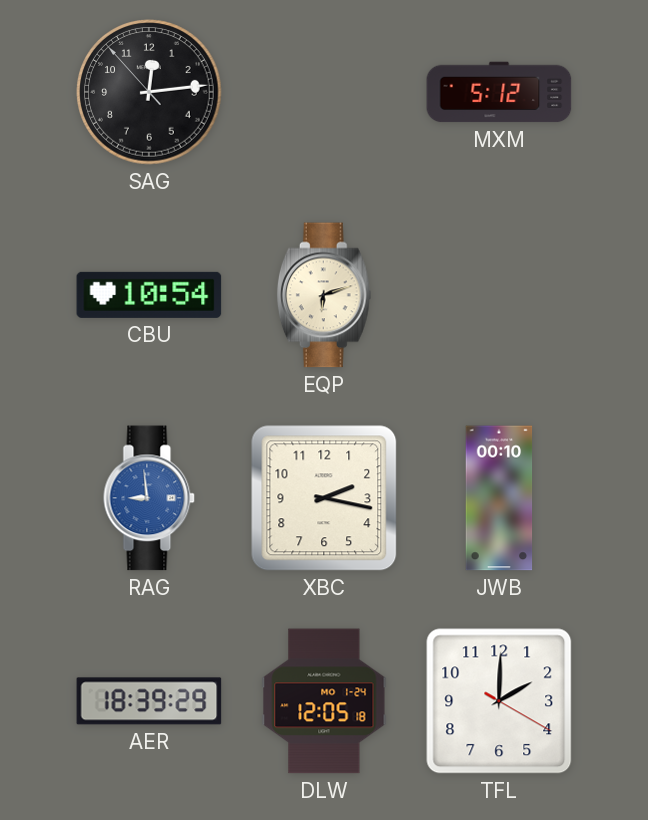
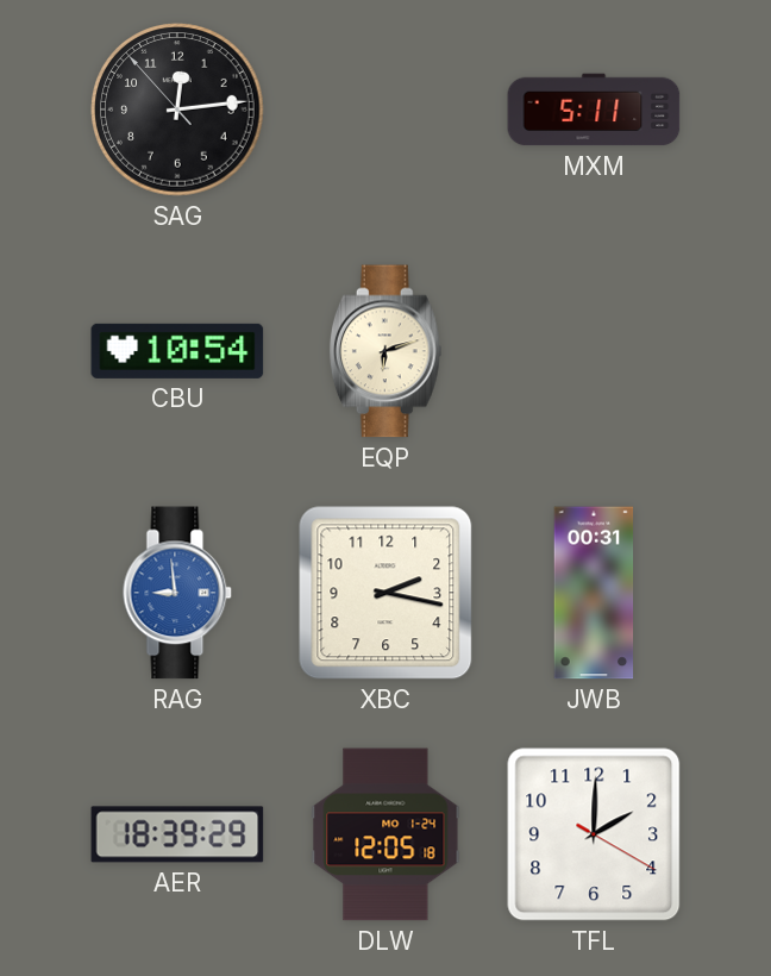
MXM: 5:12 -> 5:11 (594, 110)
JWB: 00:10 -> 00:31 (594, 593)
